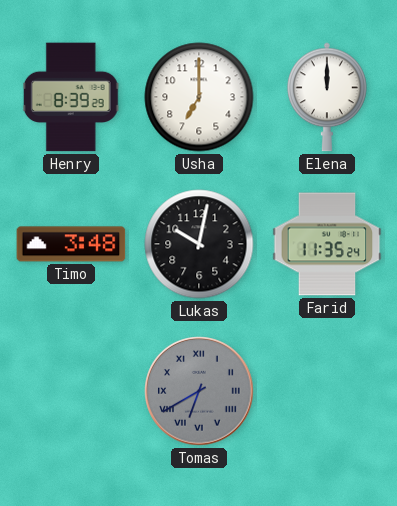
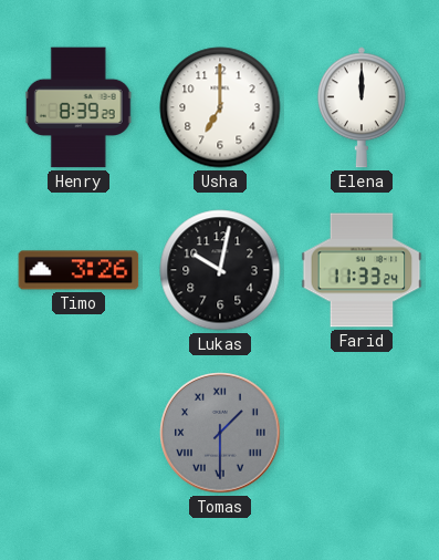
Timo: 3:48 -> 3:26 (79, 270)
Farid: 11:35 -> 11:33 (362, 270)
Tomas: 6:40 -> 1:30 (220, 433)
